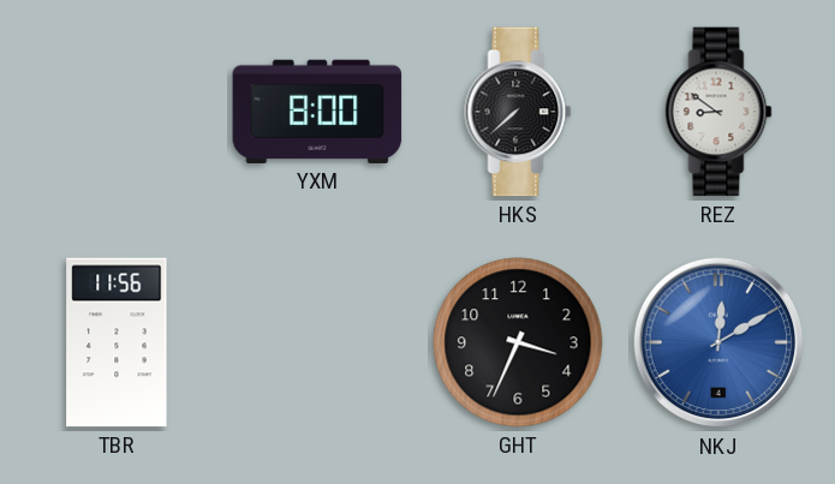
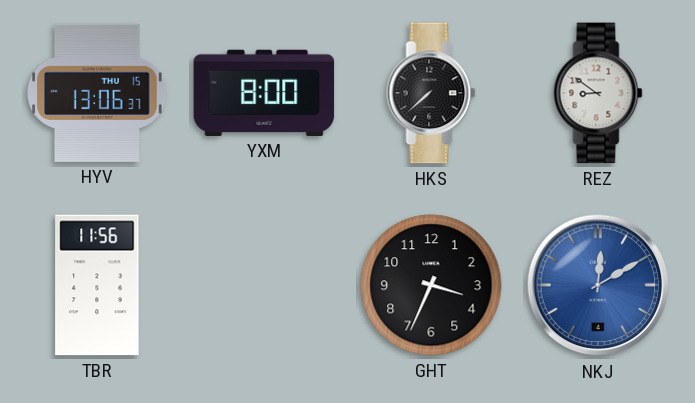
HYV: none -> 13:06 (97, 93)
